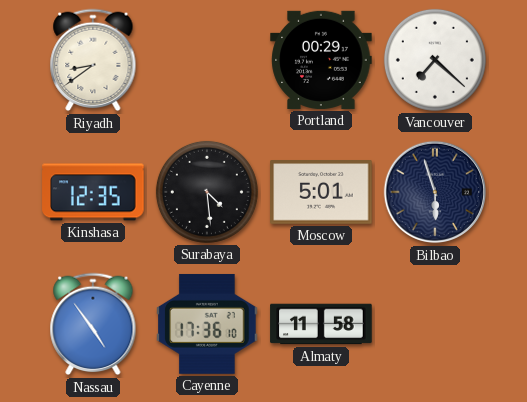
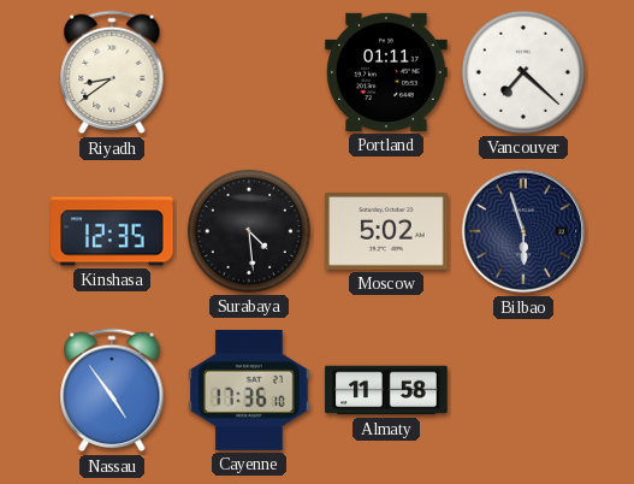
Portland: 00:29 -> 01:11 (386, 72)
Moscow: 5:01 -> 5:02 (386, 232)
